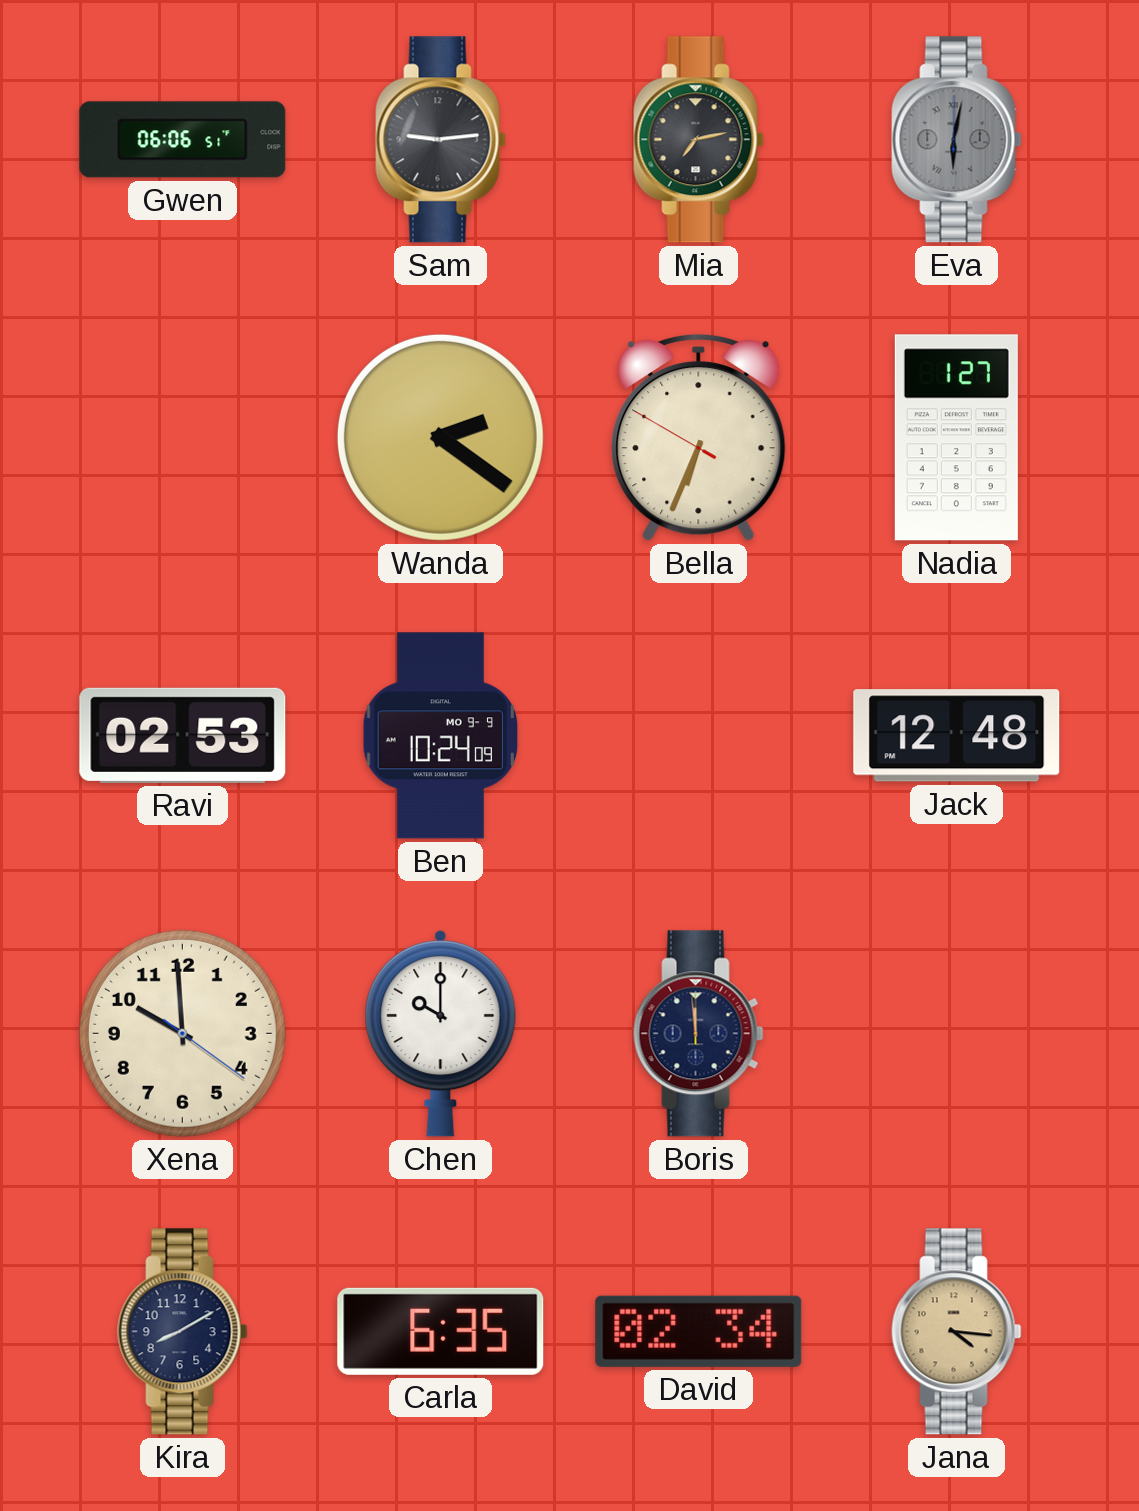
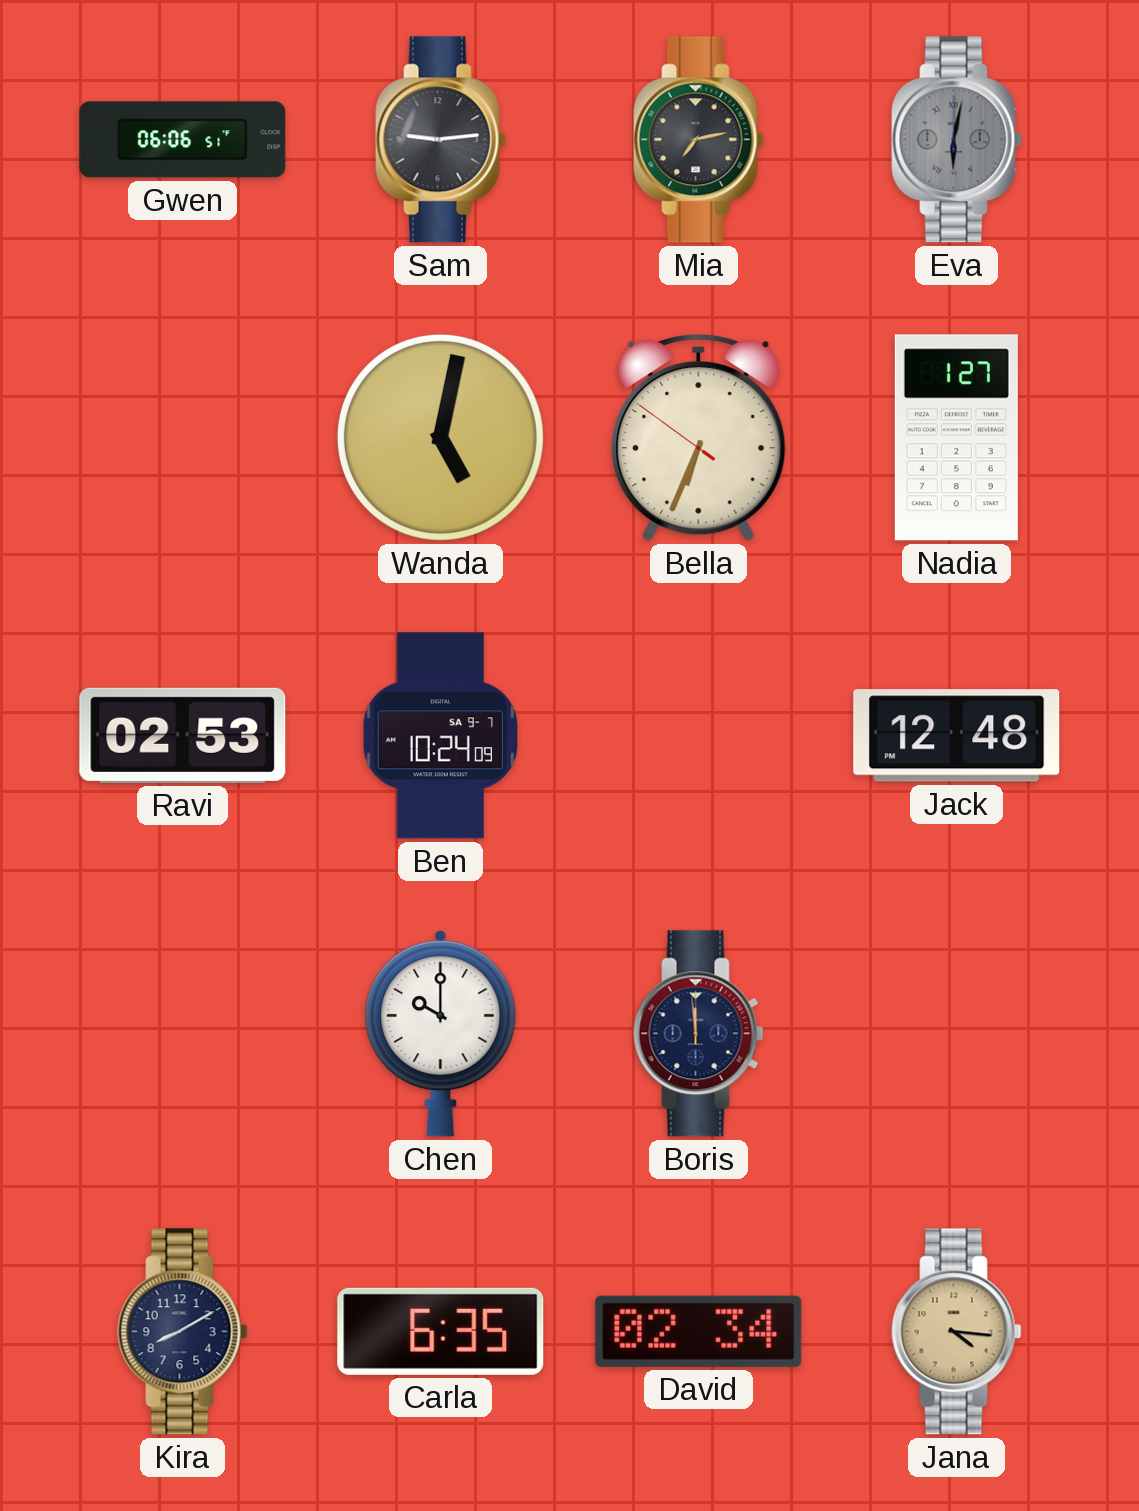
Wanda: 2:21 -> 5:02 (440, 437)
Bella: 6:33:50 -> 6:33:51 (699, 438)
Ben date: MO 9-9 -> SA 9-7 (440, 736)
Xena: 9:59 -> none (182, 1033)
